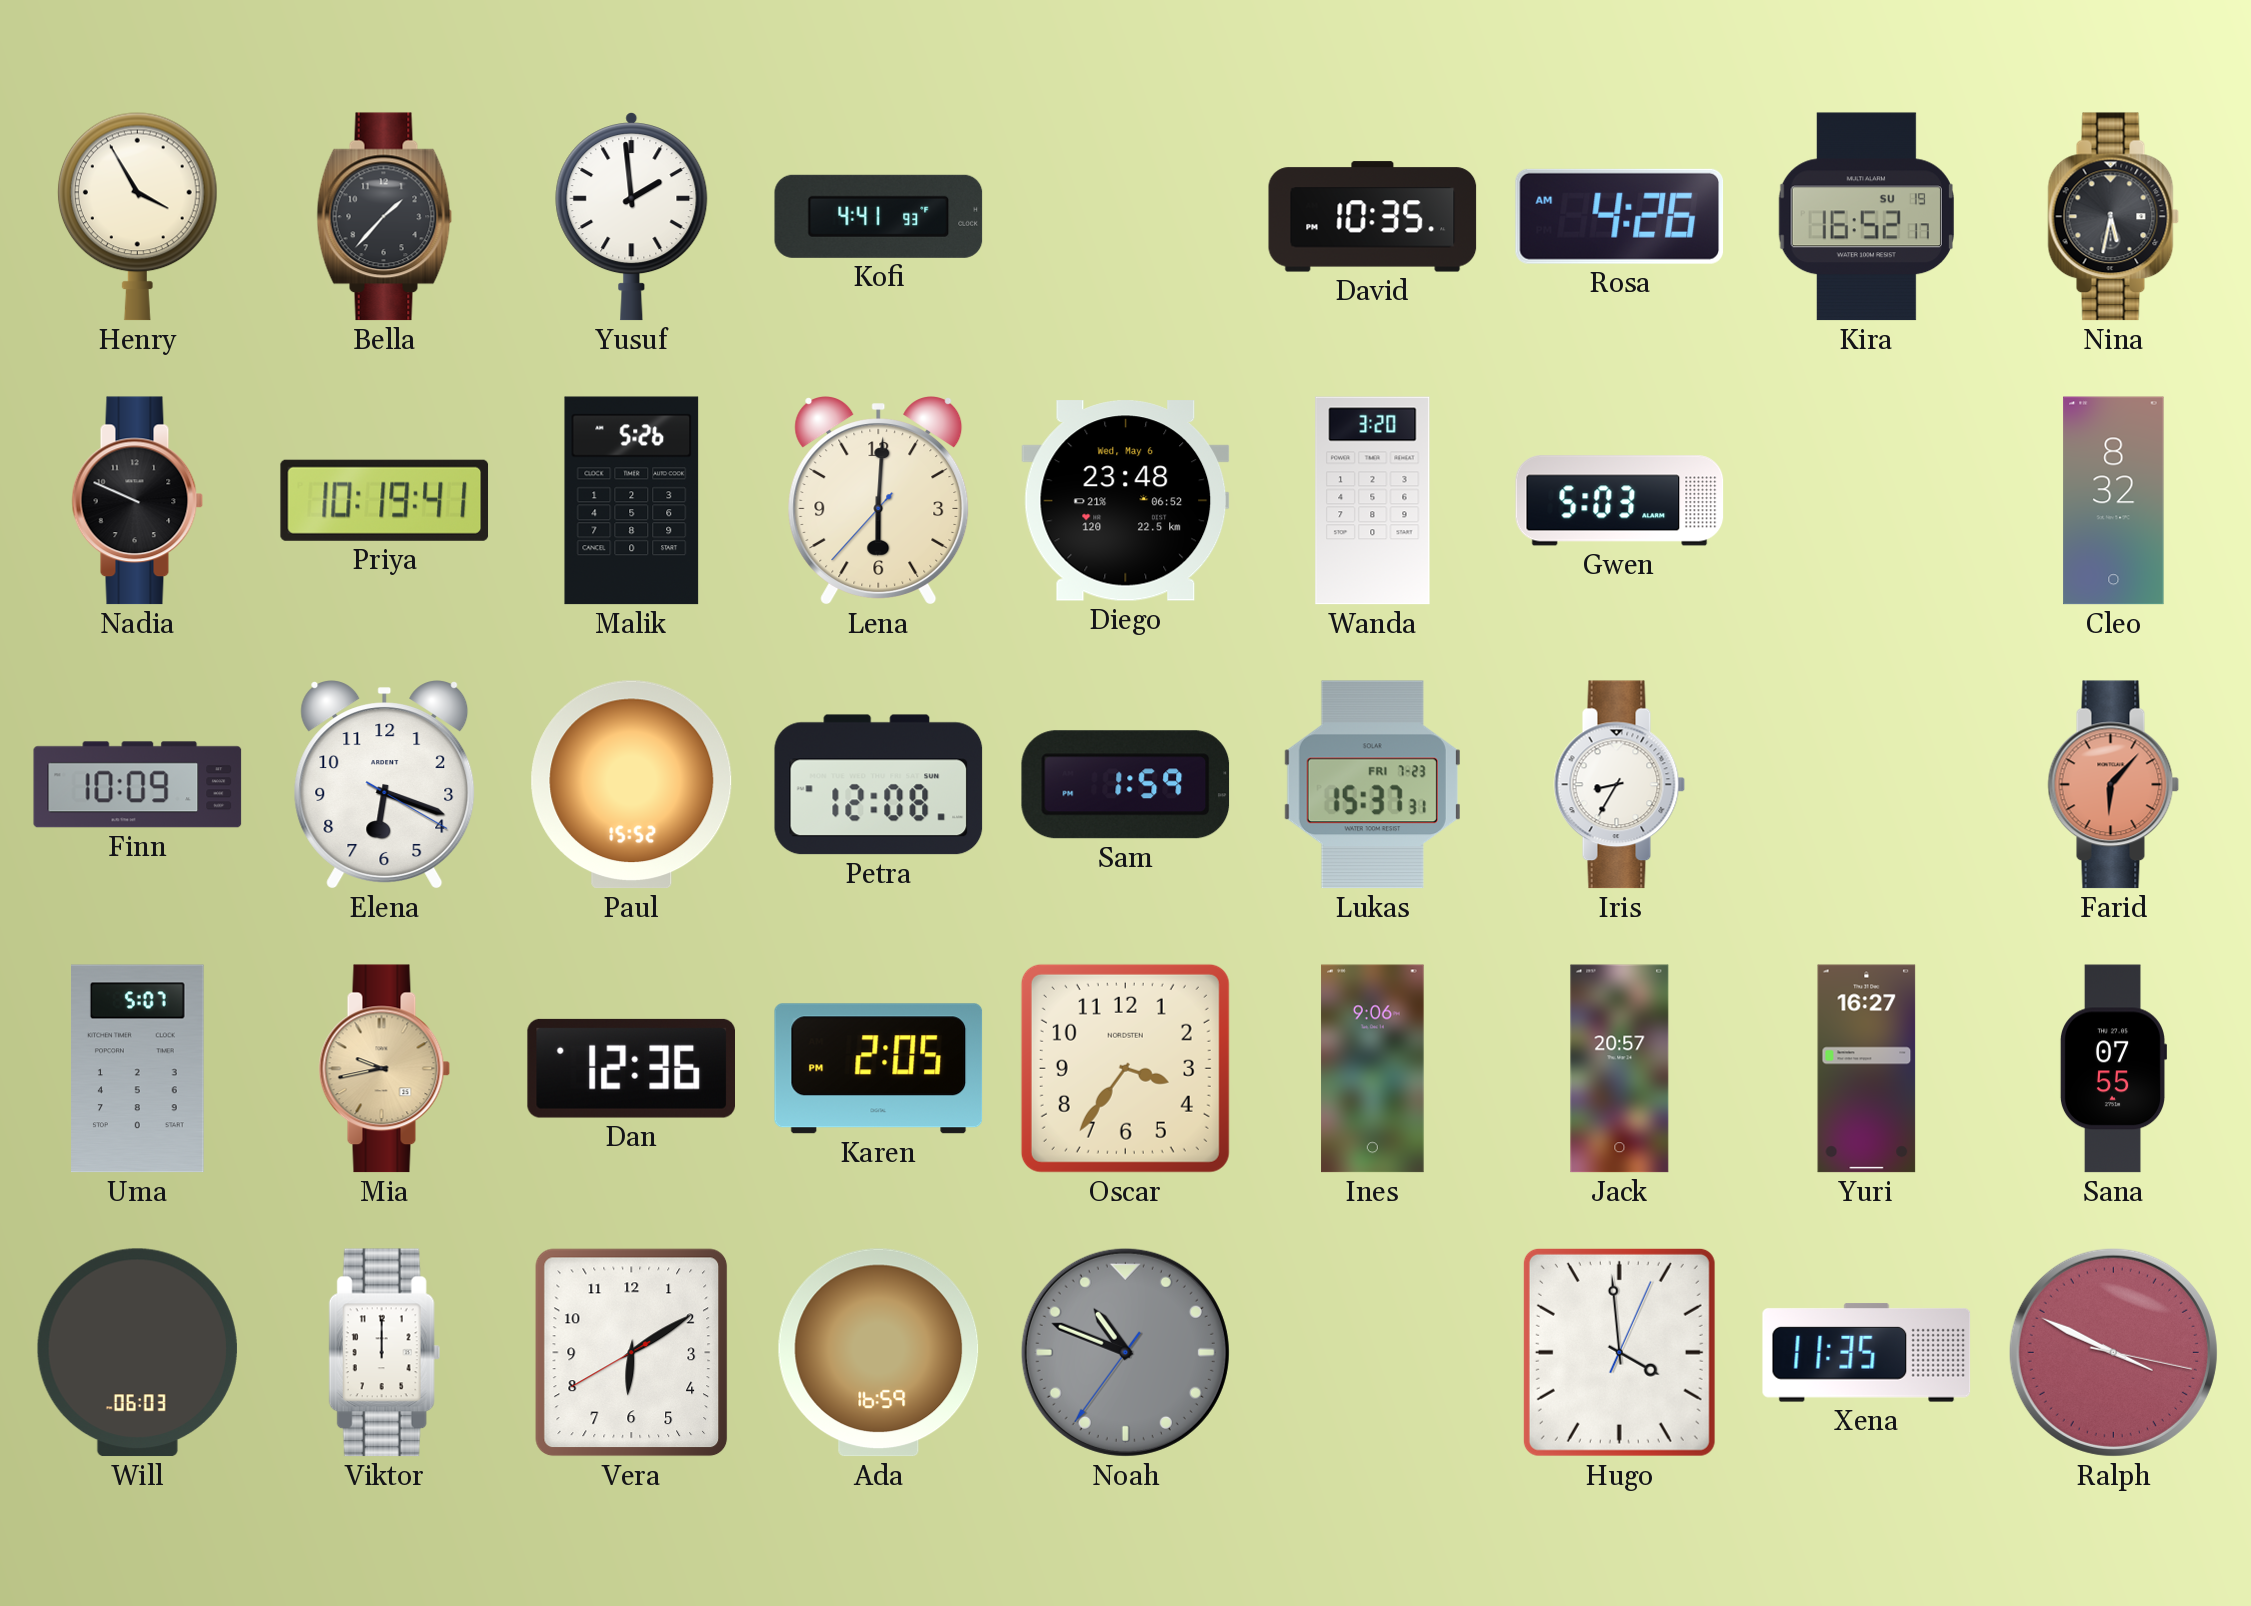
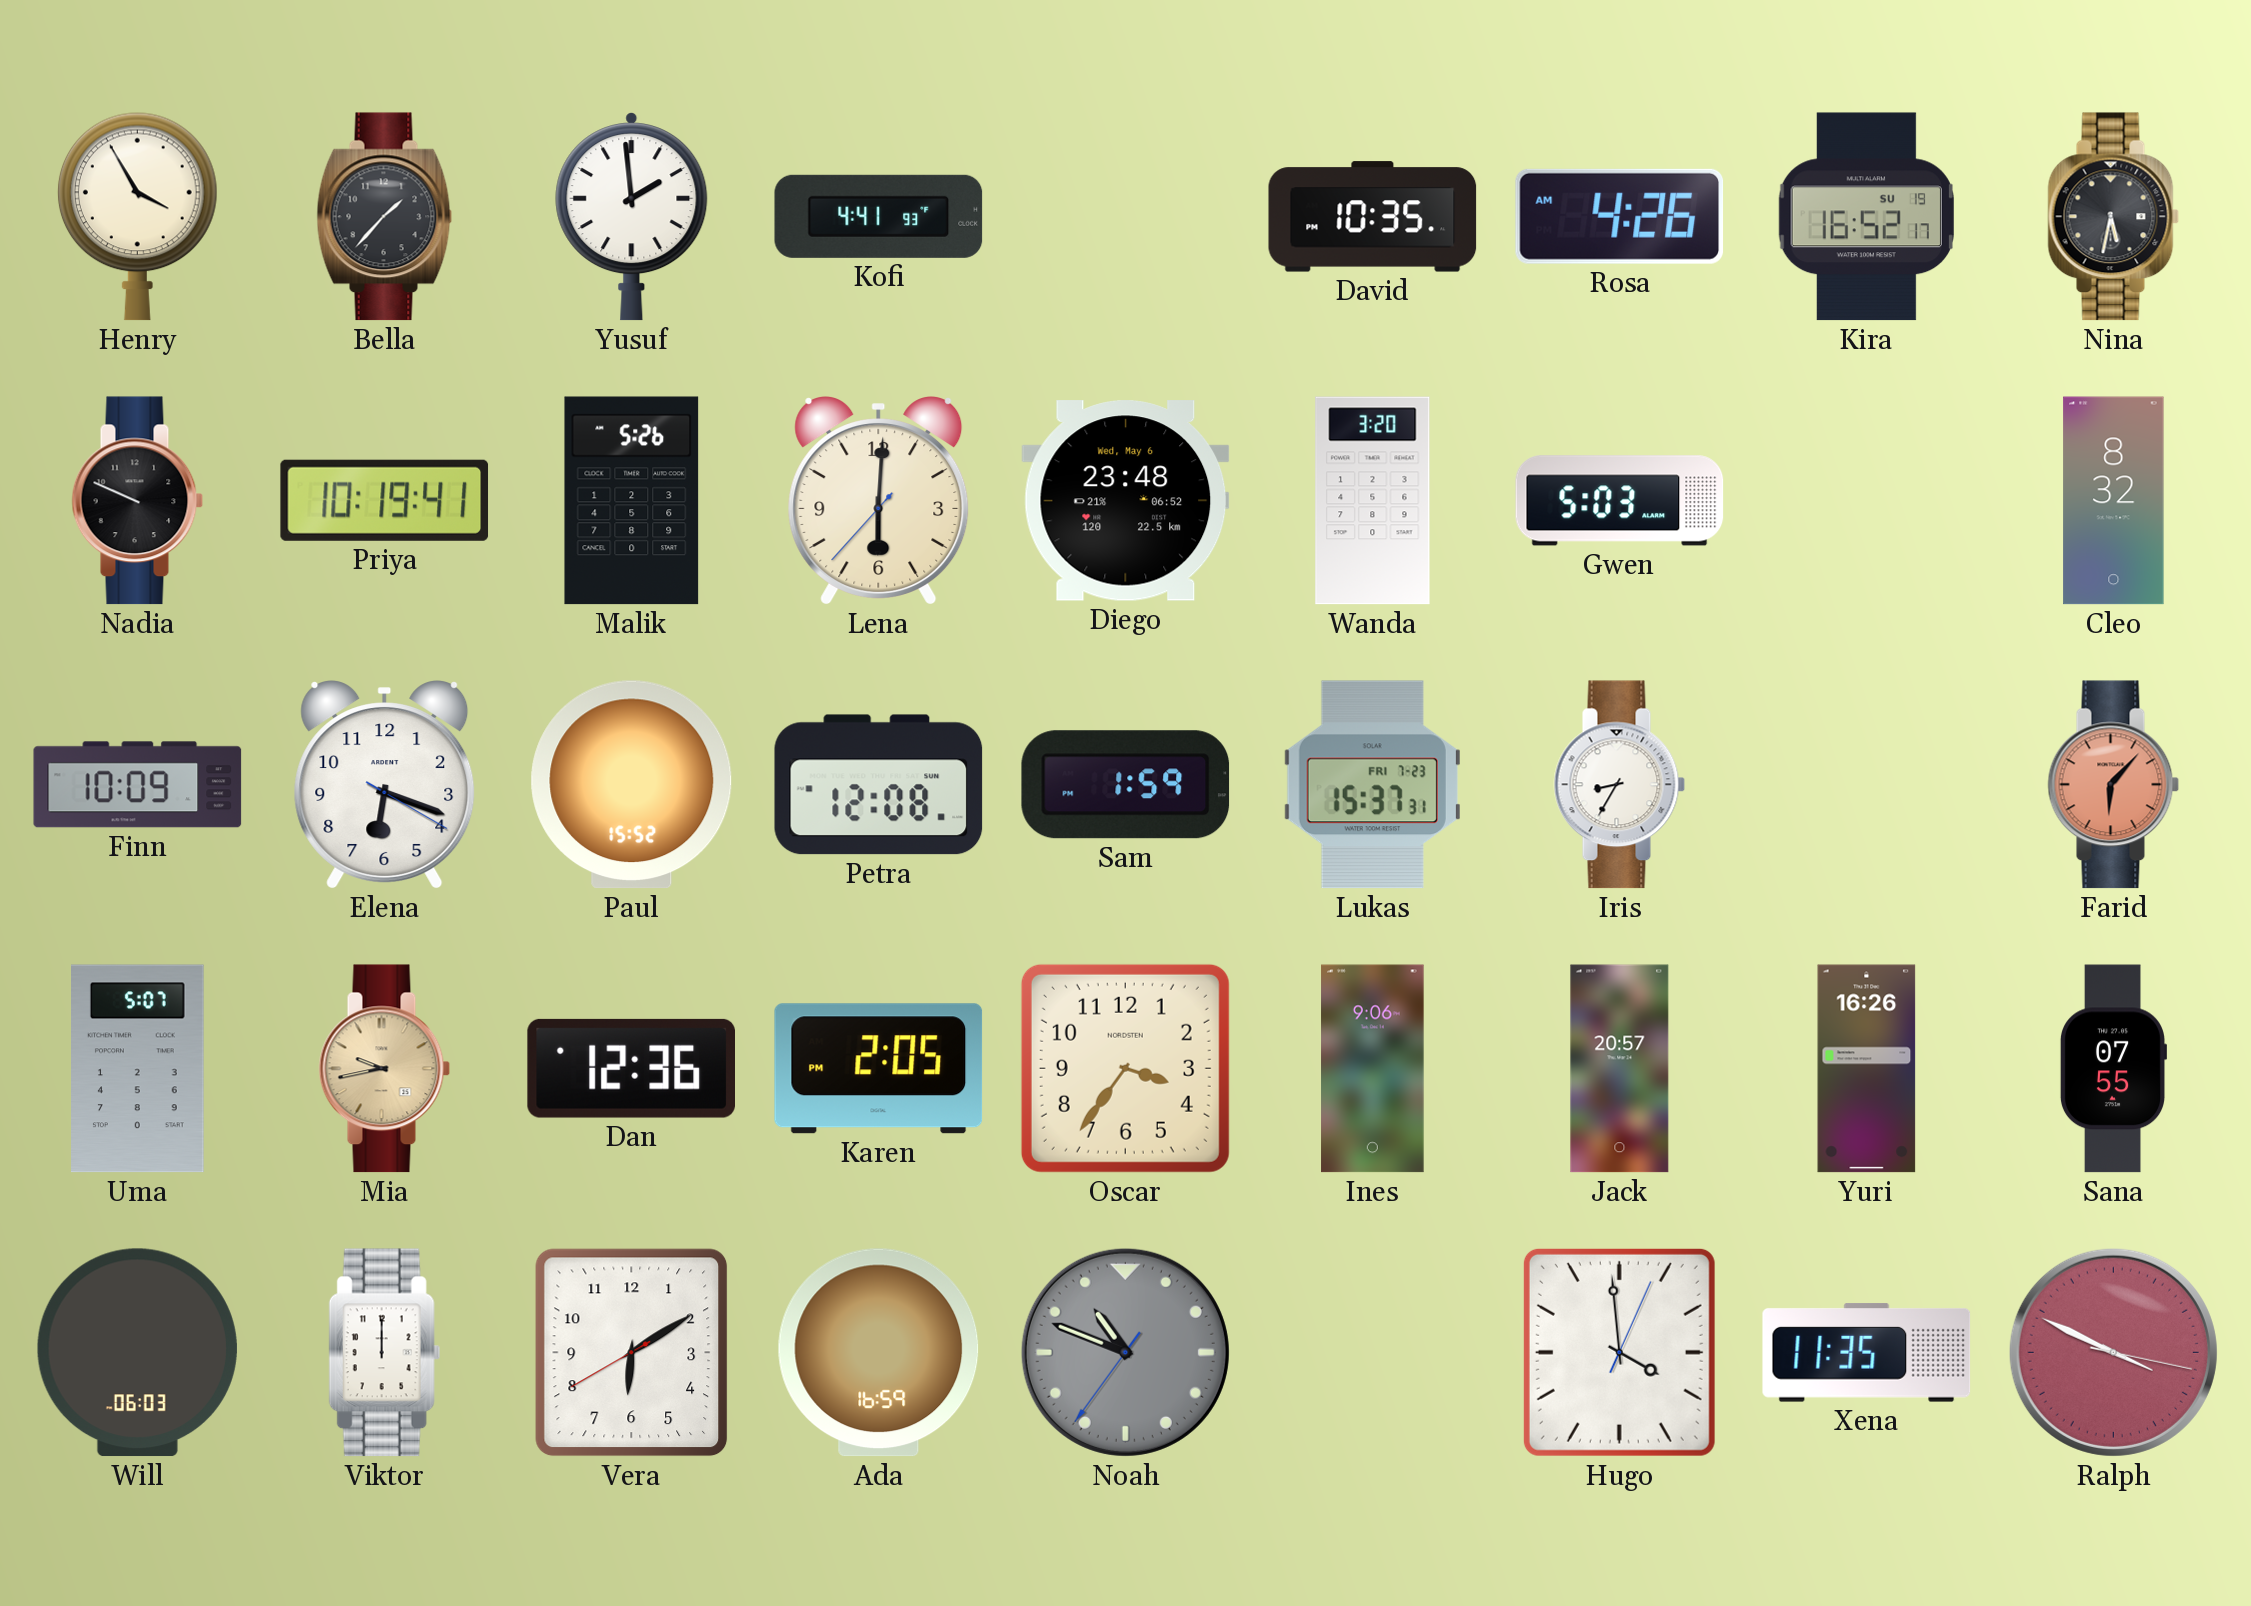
Yuri: 16:27 -> 16:26 (1867, 1069)
